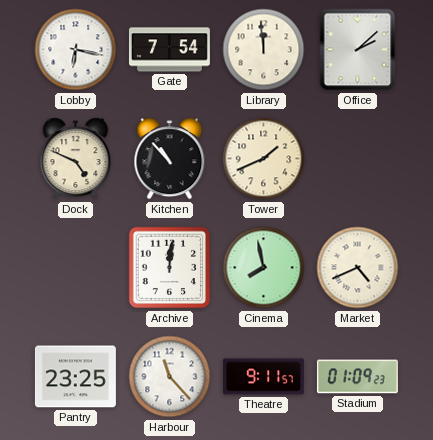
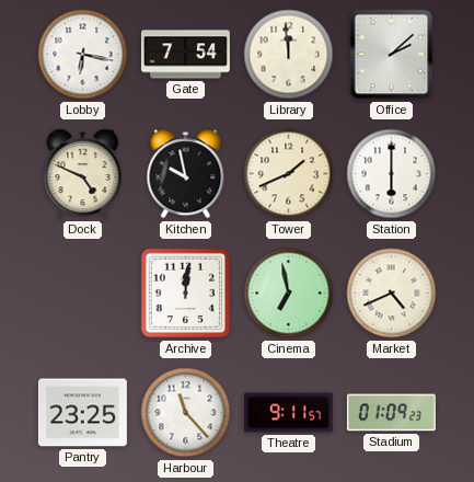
Kitchen: 10:53 -> 9:58 (186, 174)
Station: none -> 6:00 (392, 174)
Cinema: 7:58 -> 6:58 (289, 294)
